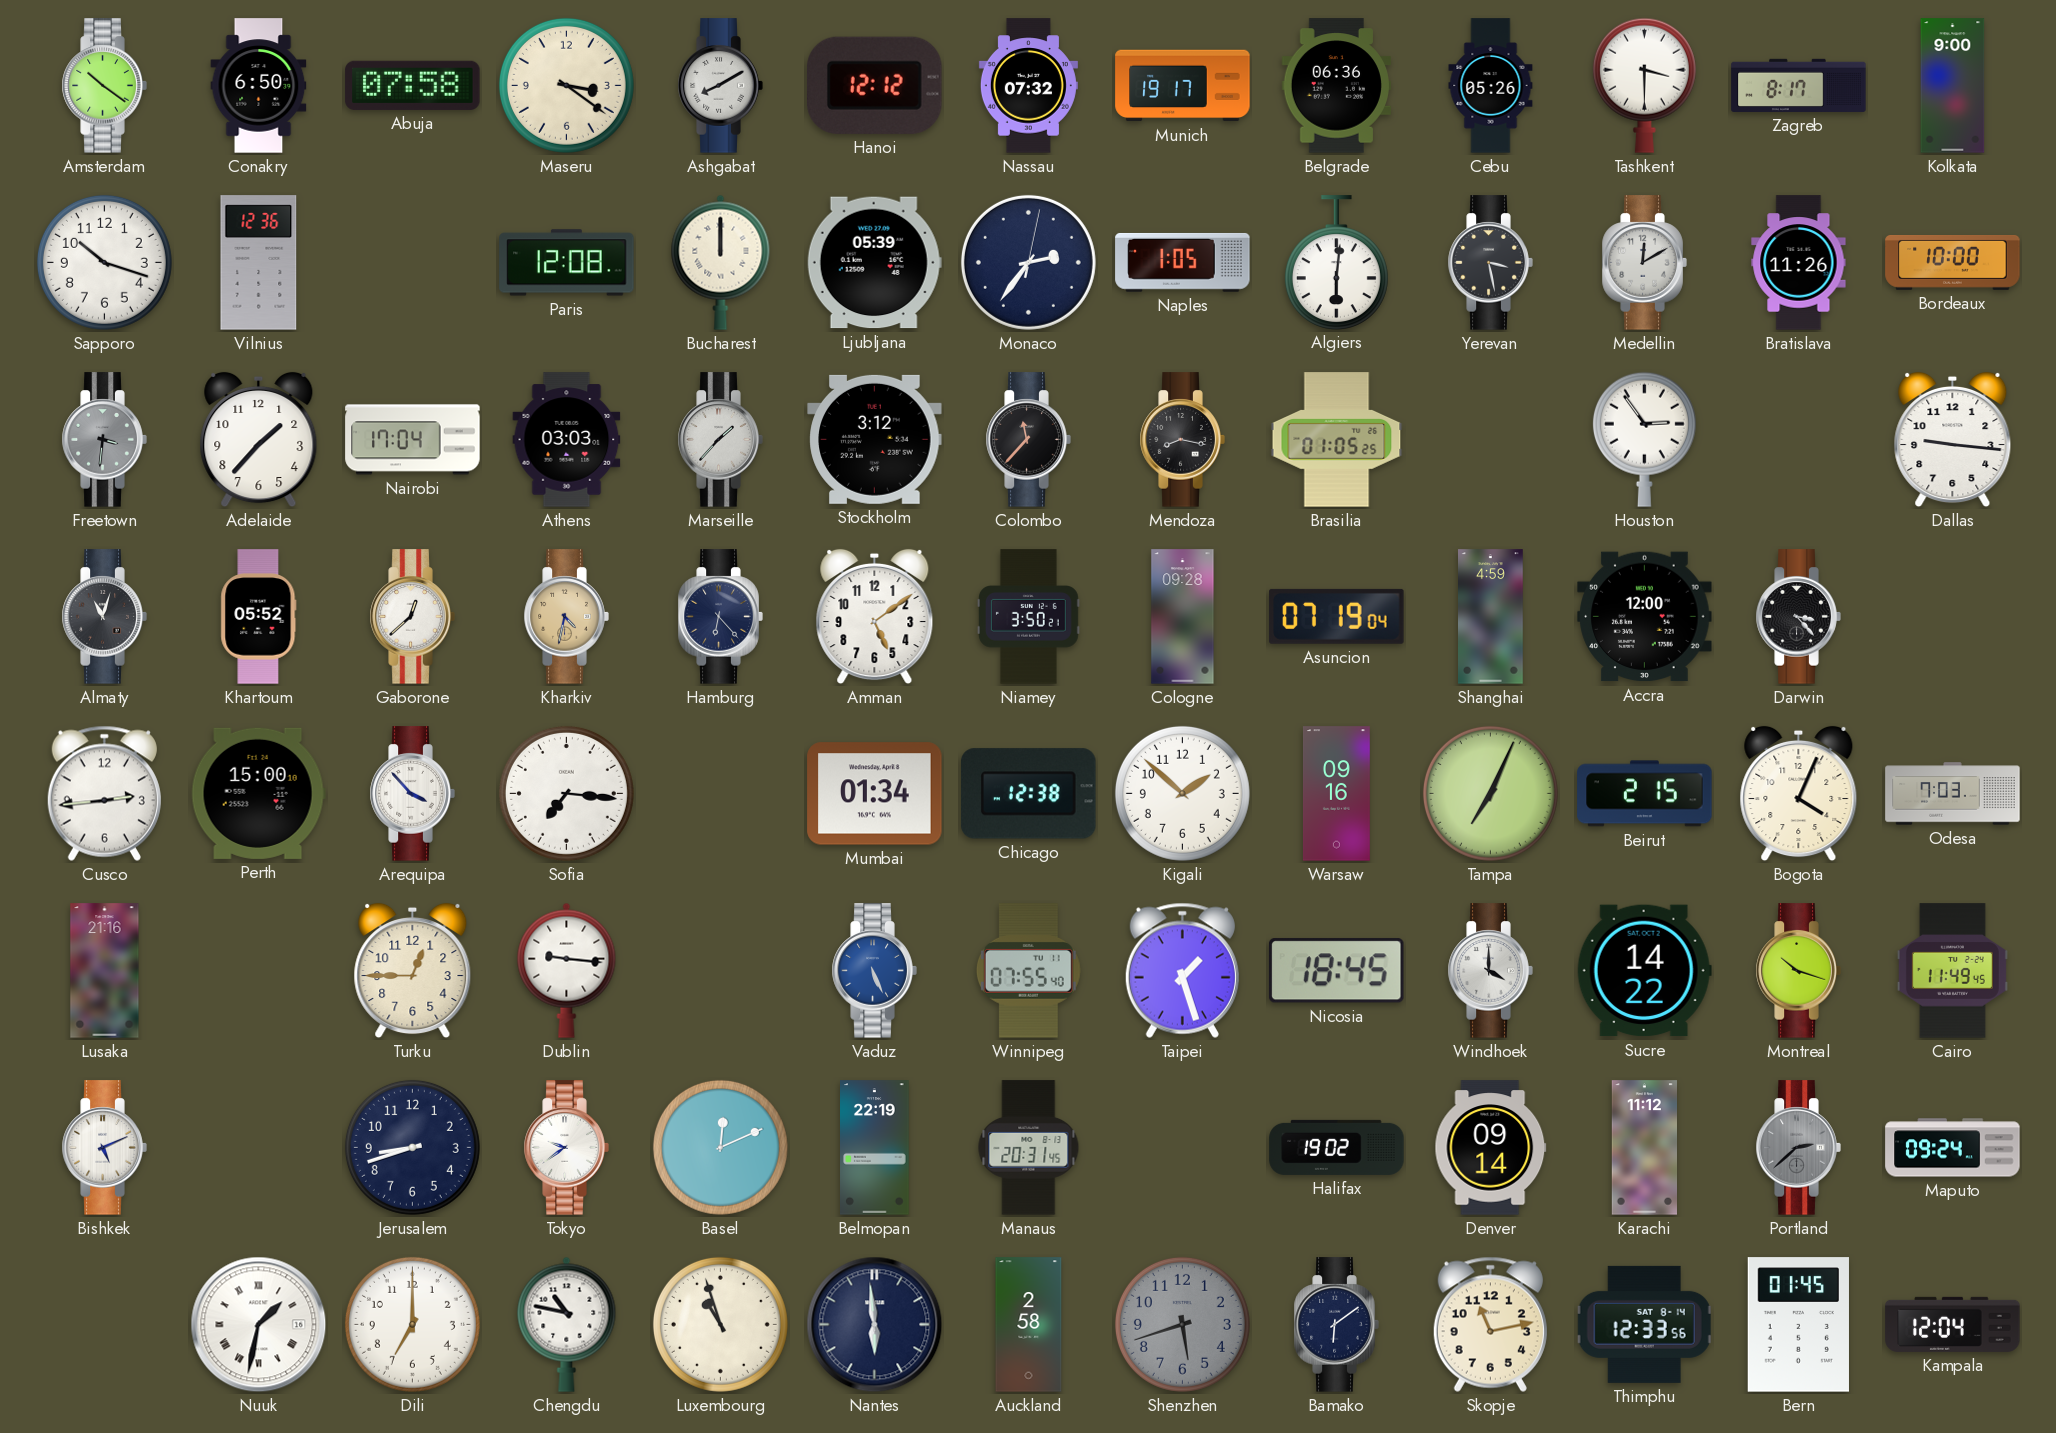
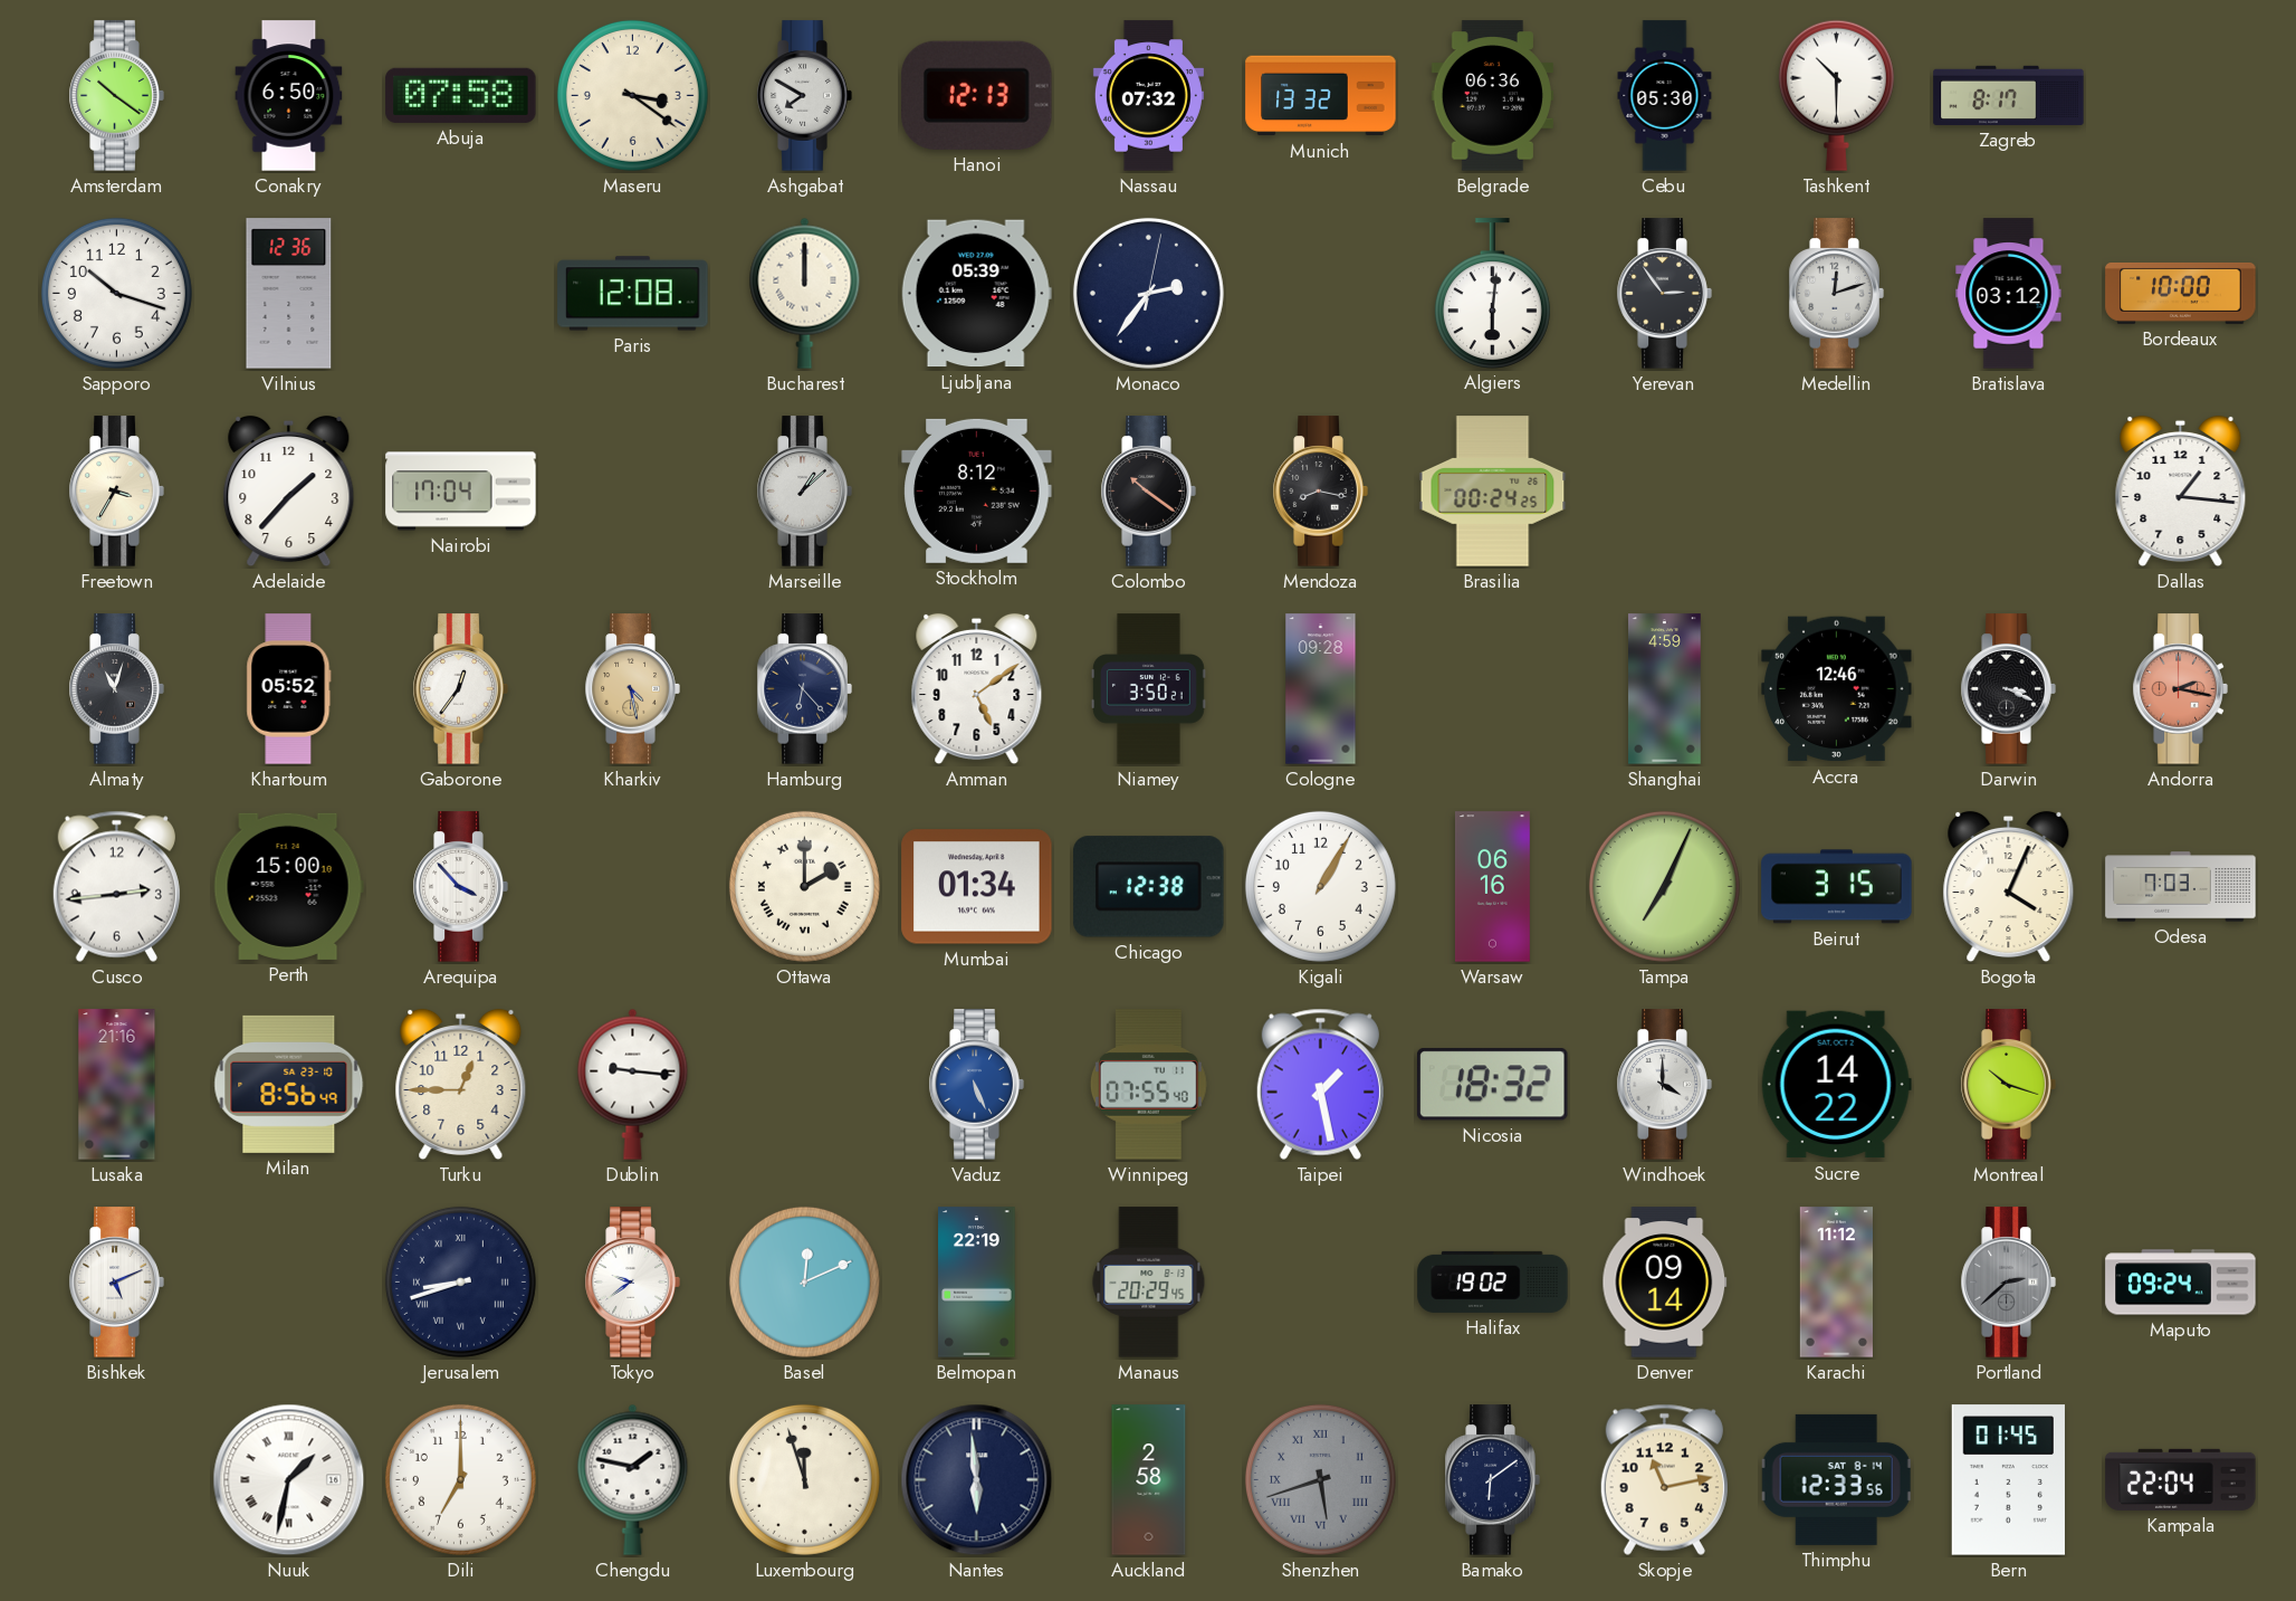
Ashgabat: 8:10 -> 7:50 (804, 96)
Hanoi: 12:12 -> 12:13 (977, 95)
Munich: 19:17 -> 13:32 (1321, 96)
Cebu: 05:26 -> 05:30 (1665, 96)
Tashkent: 3:30 -> 10:30 (1836, 95)
Kolkata: 9:00 -> none (1953, 86)
Naples: 1:05 -> none (1183, 262)
Yerevan: 3:28 -> 2:54 (1664, 294)
Medellin: 12:10 -> 12:12 (1836, 294)
Bratislava: 11:26 -> 03:12 (2009, 294)
Freetown: 3:31 -> 3:35 (116, 492)
Freetown dial: grey -> cream (116, 492)
Athens: 03:03 -> none (567, 440)
Marseille: 1:37 -> 1:08 (804, 492)
Stockholm: 3:12 -> 8:12 (977, 490)
Colombo: 11:37 -> 10:21 (1148, 492)
Brasilia: 01:05 -> 00:24 (1493, 492)
Houston: 2:54 -> none (1644, 439)
Dallas: 9:16 -> 1:16 (2181, 492)
Gaborone: 12:38 -> 12:36 (460, 689)
Kharkiv: 4:32 -> 4:28 (632, 689)
Asuncion: 07:19 -> none (1337, 616)
Accra: 12:00 -> 12:46 (1837, 689)
Darwin: 3:23 -> 3:19 (2008, 689)
Andorra: none -> 2:17 (2180, 689)
Sofia: 7:16 -> none (566, 793)
Ottawa: none -> 2:00 (804, 886)
Kigali: 1:52 -> 1:05 (1320, 886)
Warsaw: 09:16 -> 06:16 (1492, 887)
Beirut: 2:15 -> 3:15 (1837, 887)
Milan: none -> 8:56 (289, 1084)
Taipei: 1:27 -> 1:28 (1320, 1084)
Nicosia: 18:45 -> 18:32 (1492, 1085)
Cairo: 11:49 -> none (1952, 971)
Jerusalem numerals: Arabic -> Roman (460, 1281)
Manaus: 20:31 -> 20:29 (1149, 1283)
Chengdu: 10:47 -> 1:47 (633, 1479)
Luxembourg: 10:57 -> 11:57 (804, 1479)
Shenzhen numerals: Arabic -> Roman (1320, 1479)
Kampala: 12:04 -> 22:04 (2181, 1479)
